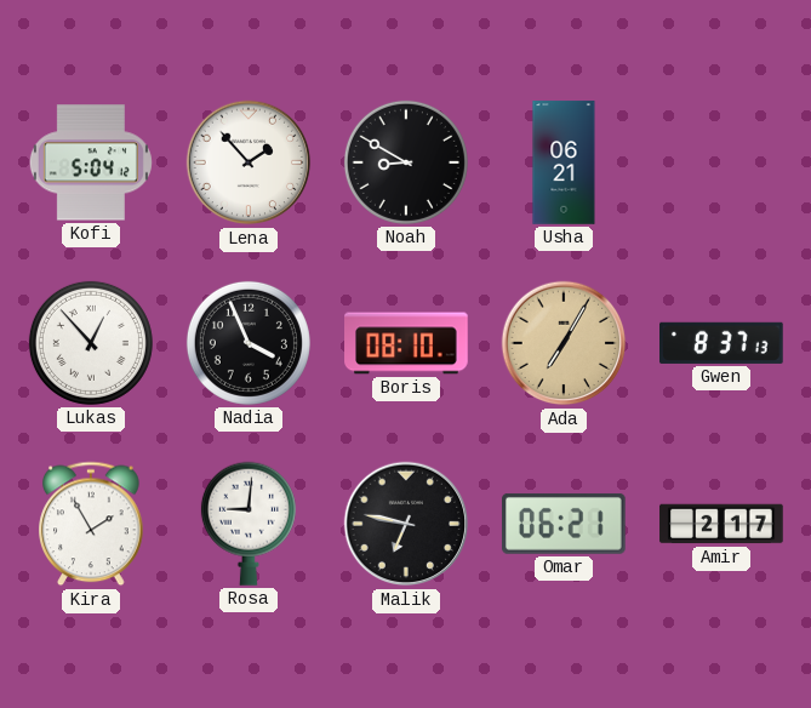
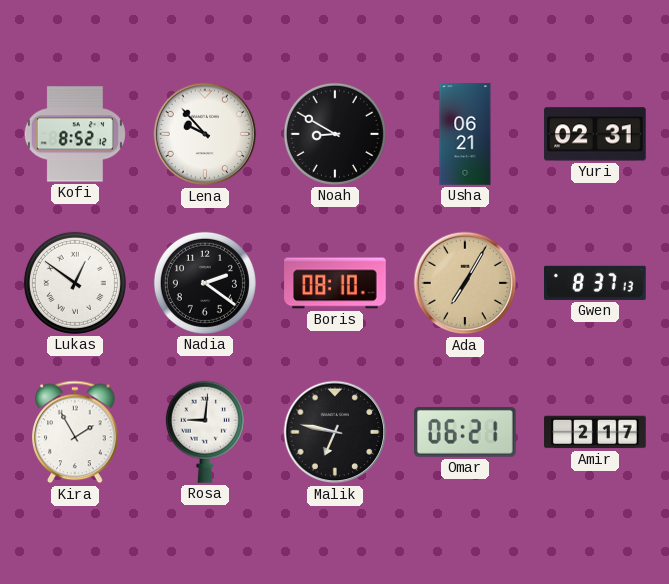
Kofi: 5:04 -> 8:52 (75, 134)
Lena: 1:53 -> 9:53 (205, 134)
Yuri: none -> 02:31 (595, 134)
Lukas: 12:53 -> 12:51 (75, 283)
Nadia: 3:56 -> 2:21 (205, 283)
